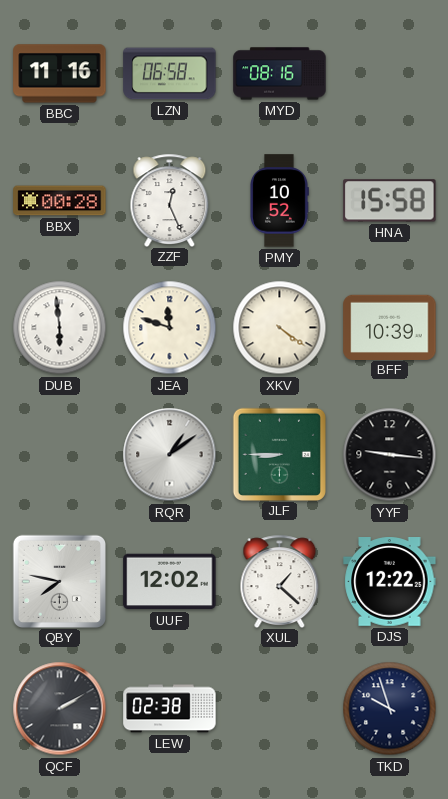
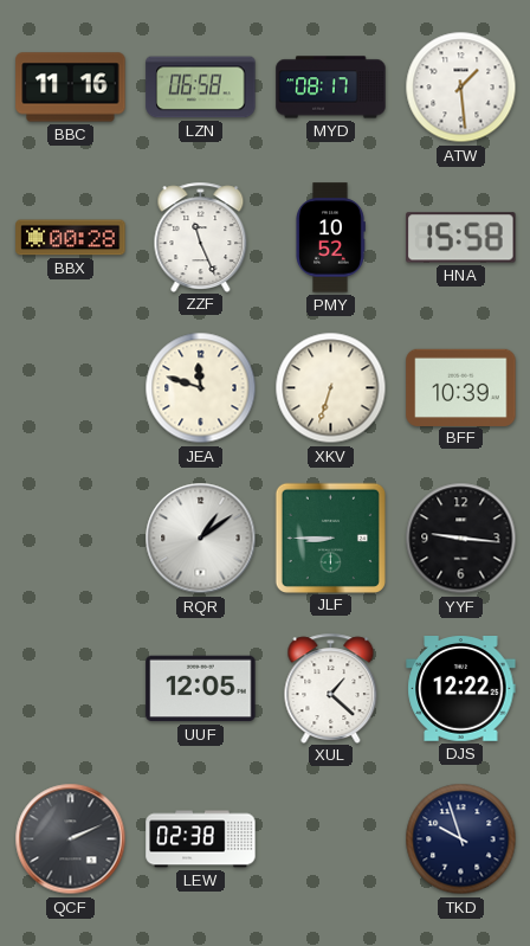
MYD: 08:16 -> 08:17 (331, 88)
ATW: none -> 1:29 (461, 88)
ZZF: 12:26 -> 11:26 (201, 237)
DUB: 5:59 -> none (60, 328)
XKV: 4:21 -> 6:33 (331, 388)
QBY: 7:47 -> none (59, 581)
UUF: 12:02 -> 12:05 (201, 689)
QCF: 2:10 -> 2:11 (71, 839)
